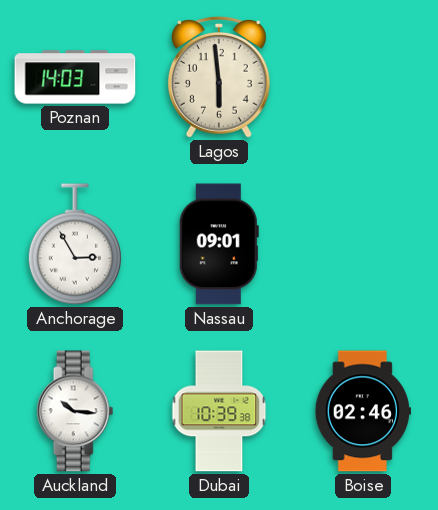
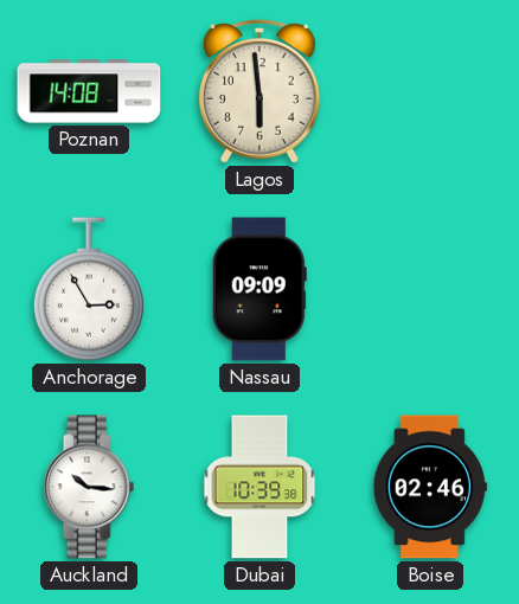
Poznan: 14:03 -> 14:08 (89, 91)
Nassau: 09:01 -> 09:09 (259, 289)
